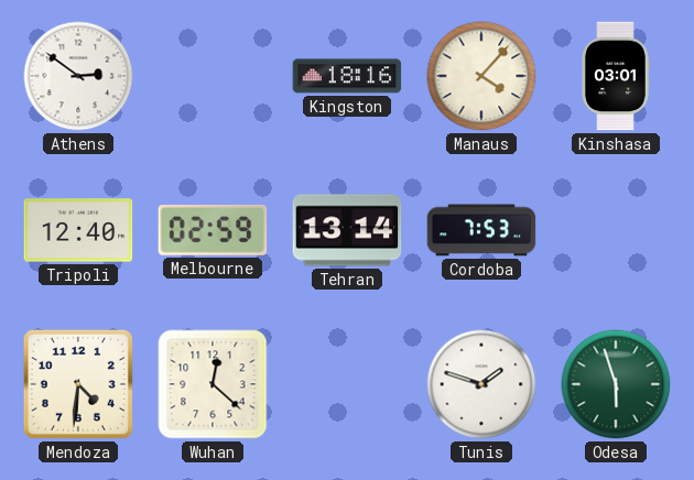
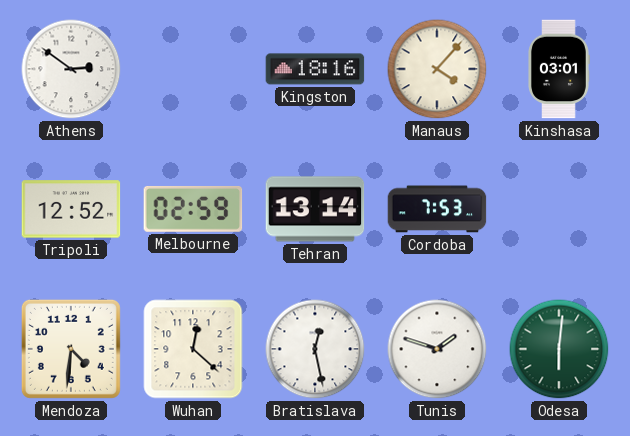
Tripoli: 12:40 -> 12:52 (71, 209)
Bratislava: none -> 12:28 (315, 349)
Odesa: 5:57 -> 6:01 (559, 349)
